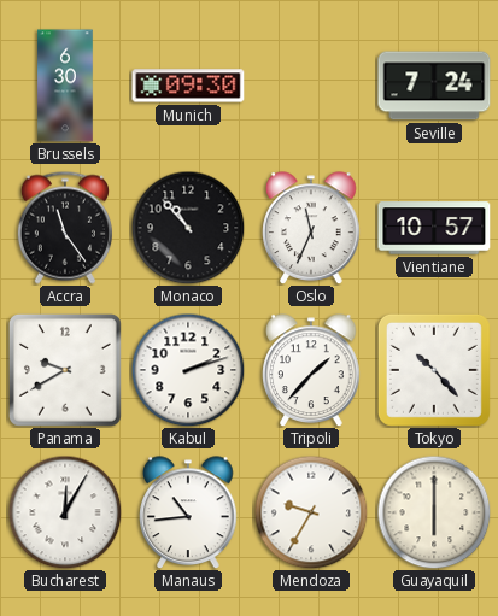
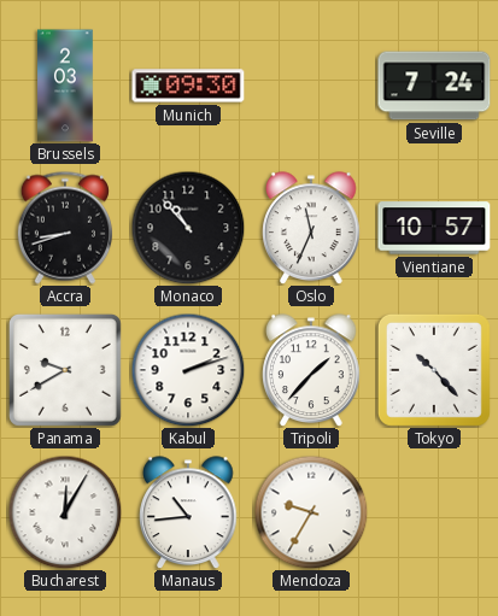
Brussels: 6:30 -> 2:03 (65, 86)
Accra: 11:24 -> 8:42 (65, 228)
Guayaquil: 6:00 -> none (434, 512)
